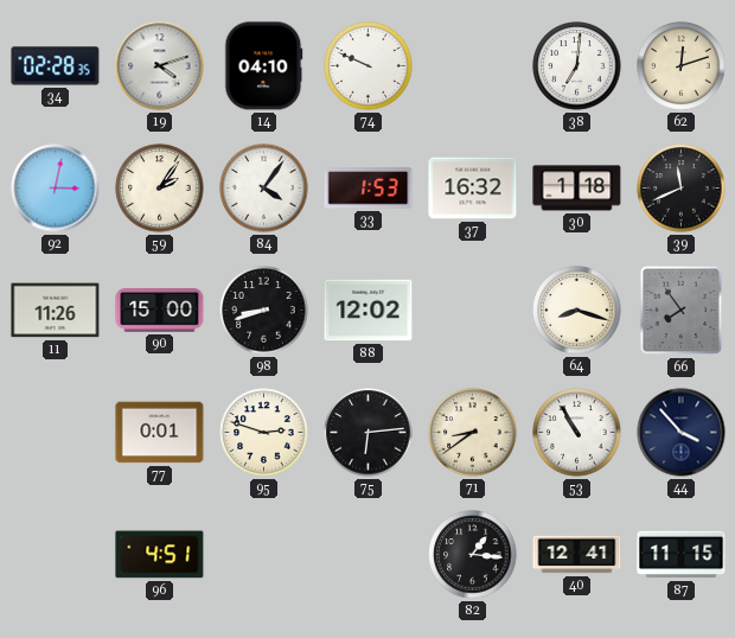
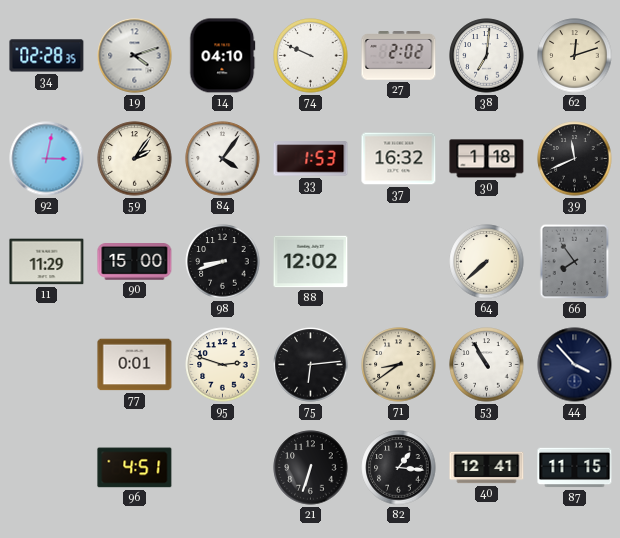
27: none -> 2:02 (399, 56)
11: 11:26 -> 11:29 (47, 262)
64: 8:18 -> 7:38 (487, 262)
21: none -> 6:33 (311, 468)
